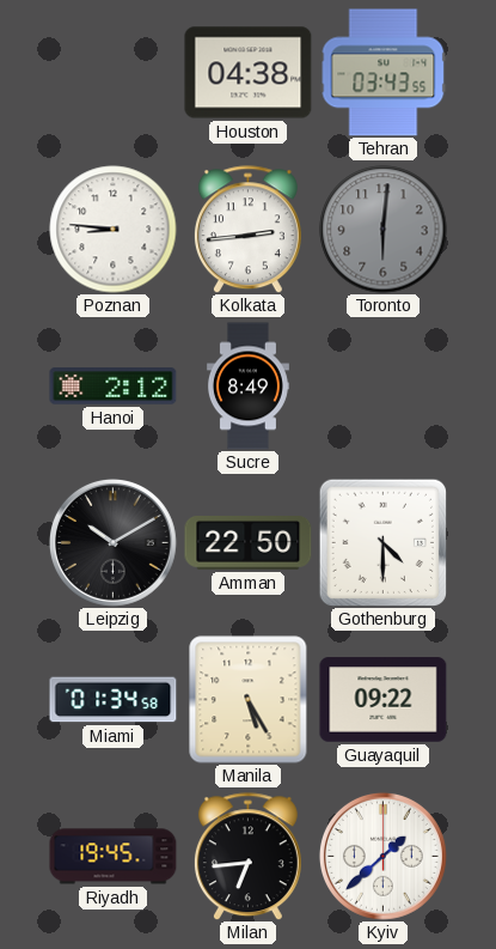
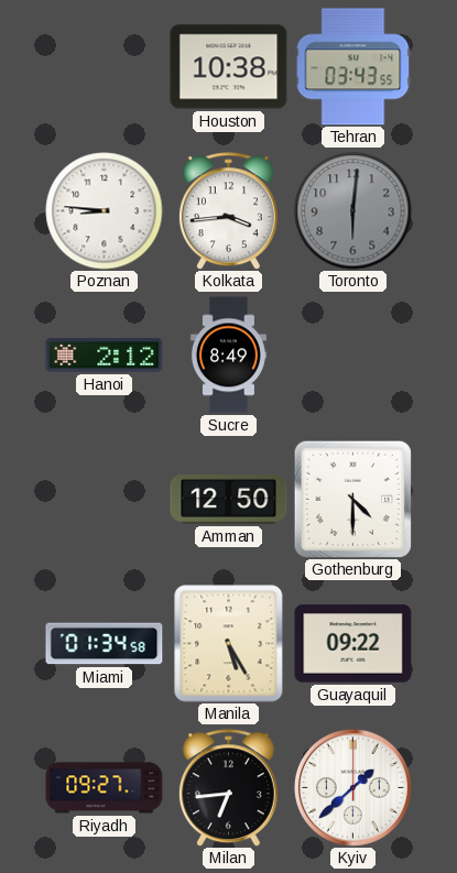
Houston: 04:38 -> 10:38 (229, 67)
Kolkata: 2:44 -> 3:44 (228, 211)
Leipzig: 10:10 -> none (114, 543)
Amman: 22:50 -> 12:50 (229, 500)
Riyadh: 19:45 -> 09:27 (105, 788)
